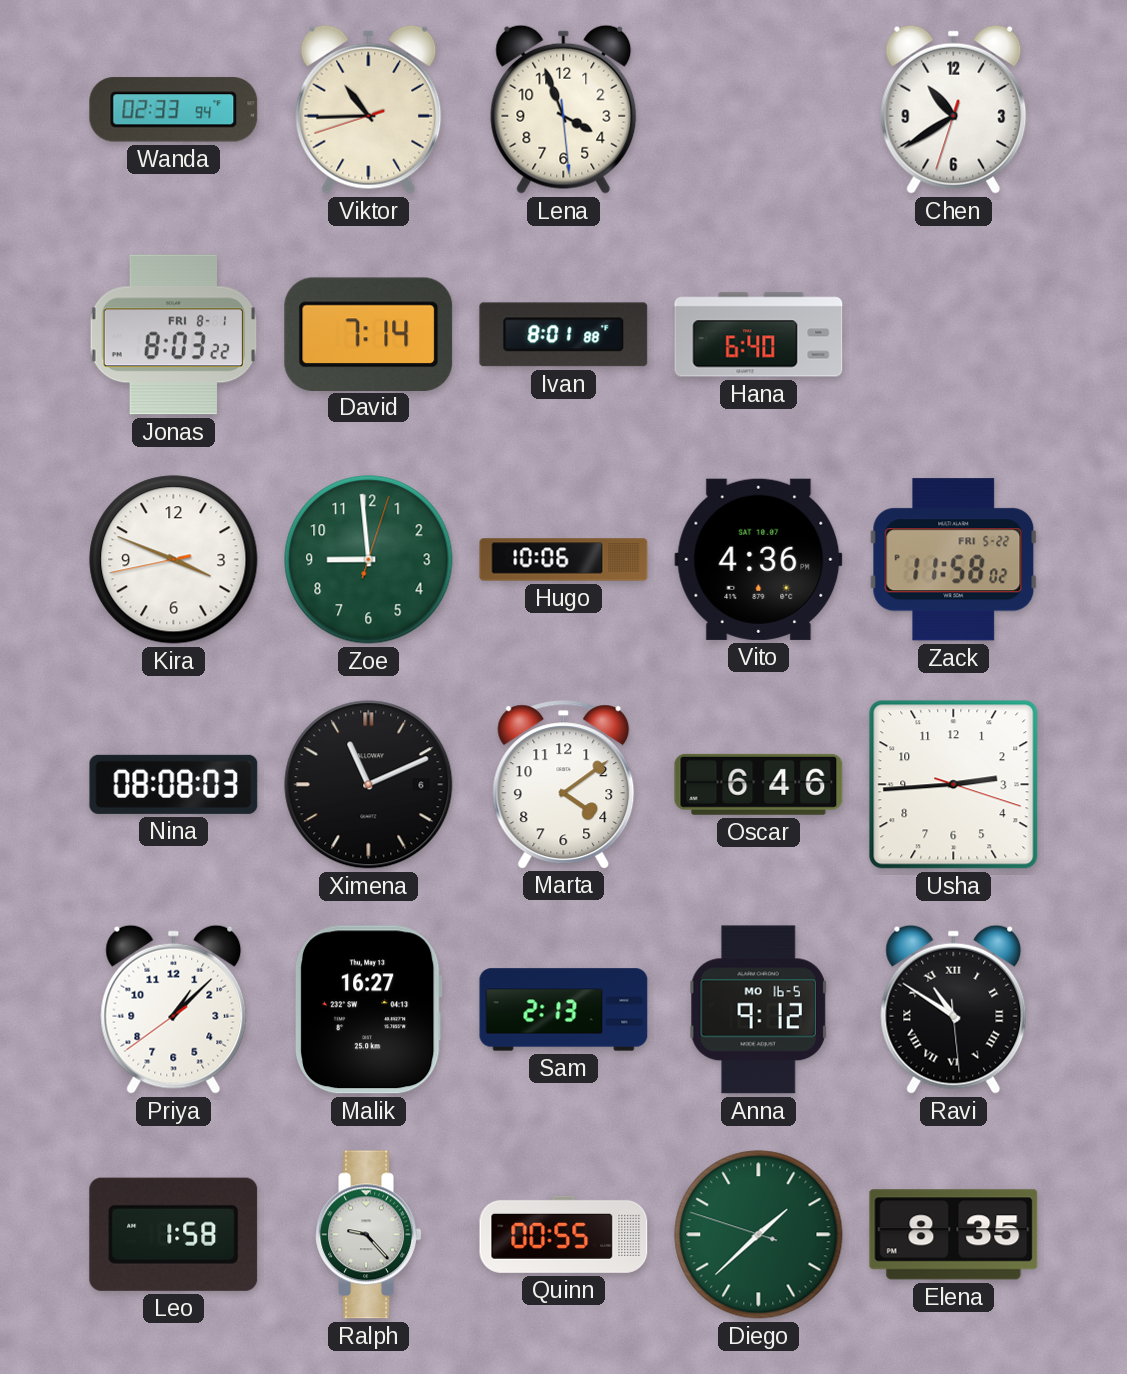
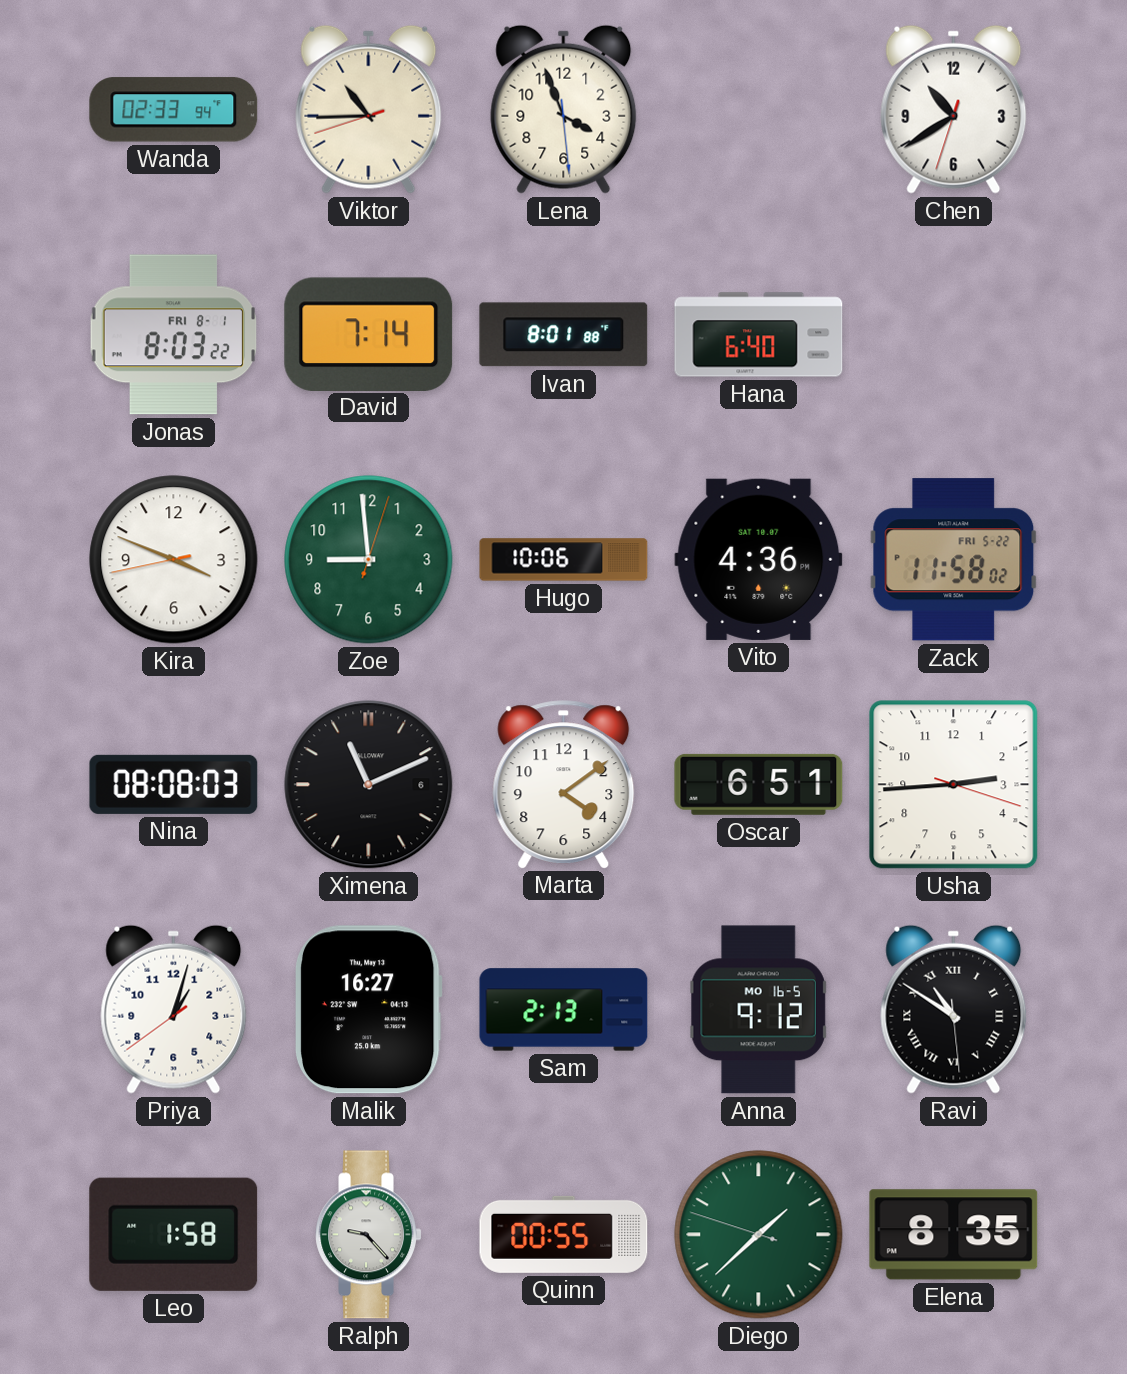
Oscar: 6:46 -> 6:51 (759, 784)
Priya: 1:07 -> 1:02 (174, 1009)
